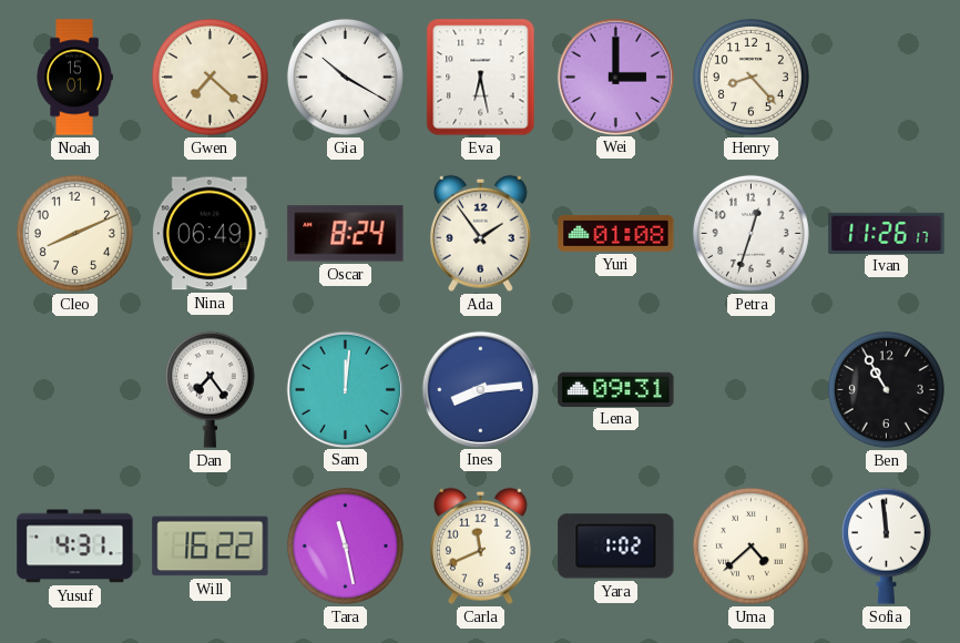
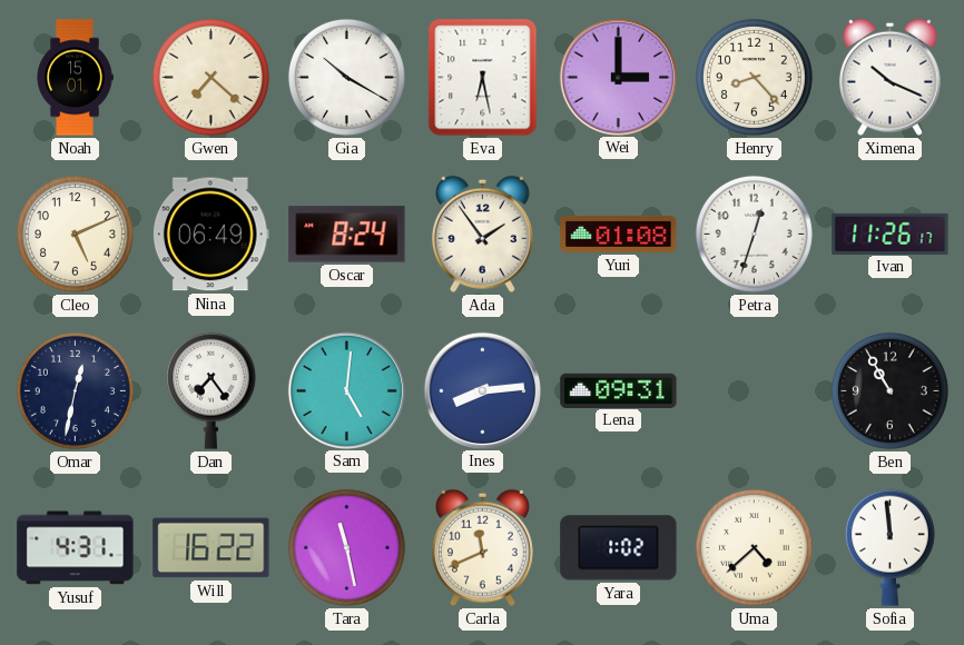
Ximena: none -> 10:19 (889, 77)
Cleo: 8:11 -> 5:11 (75, 234)
Omar: none -> 12:32 (75, 390)
Sam: 12:01 -> 5:01 (346, 390)
